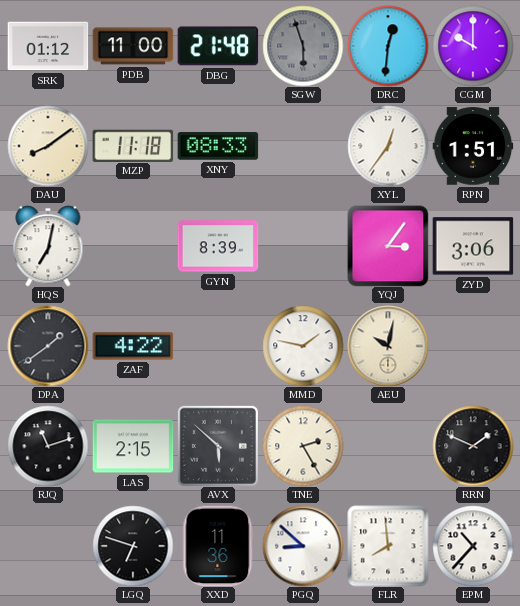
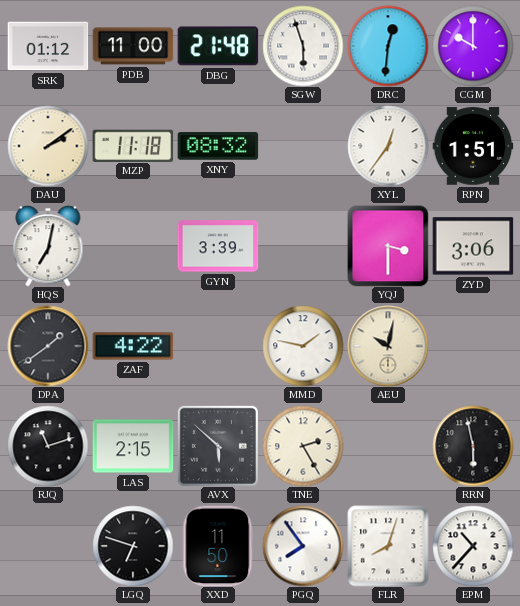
SGW dial: grey -> white (303, 46)
DAU: 8:09 -> 2:09 (48, 146)
XNY: 08:33 -> 08:32 (218, 146)
GYN: 8:39 -> 3:39 (218, 246)
YQJ: 3:06 -> 3:30 (388, 246)
RRN: 1:49 -> 5:58 (473, 446)
XXD: 11:36 -> 11:50 (218, 546)
PGQ: 8:52 -> 7:54 (303, 546)
FLR: 7:59 -> 8:03 (388, 546)
